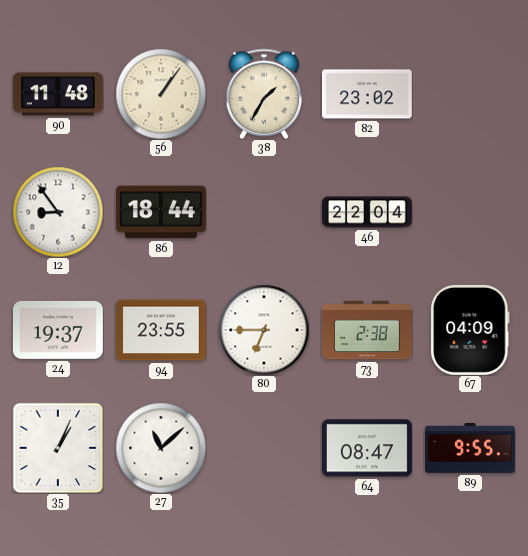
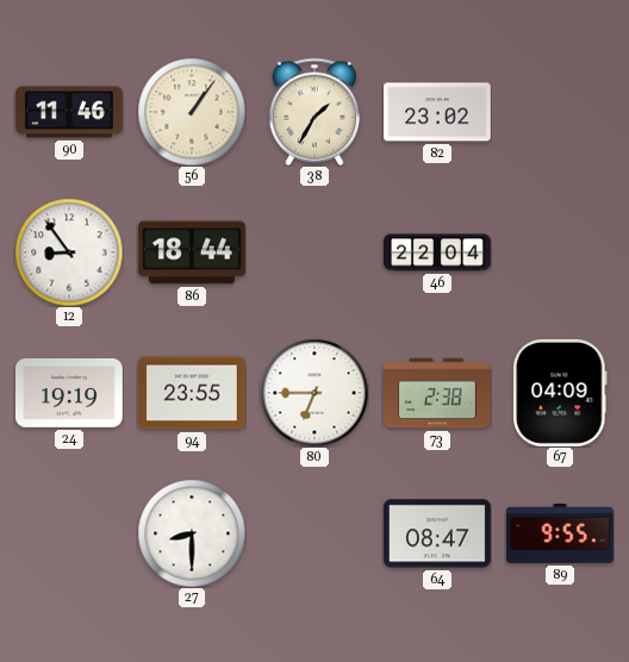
90: 11:48 -> 11:46 (70, 112)
24: 19:37 -> 19:19 (69, 393)
35: 1:04 -> none (58, 448)
27: 11:08 -> 8:30 (192, 533)
